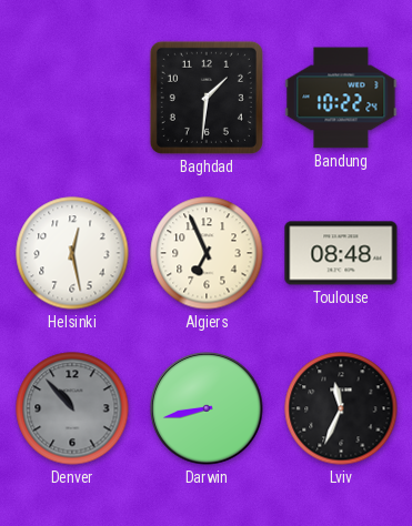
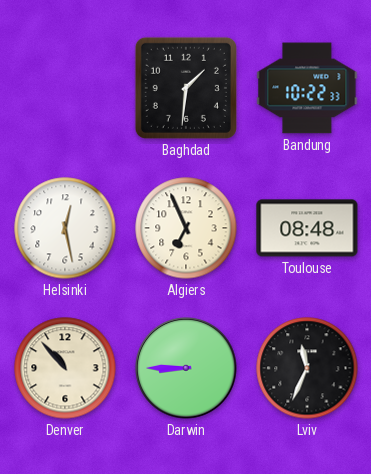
Bandung: 10:22:24 -> 10:22:33 (307, 88)
Denver dial: grey -> cream (65, 368)
Darwin: 8:43 -> 8:45 (186, 368)
